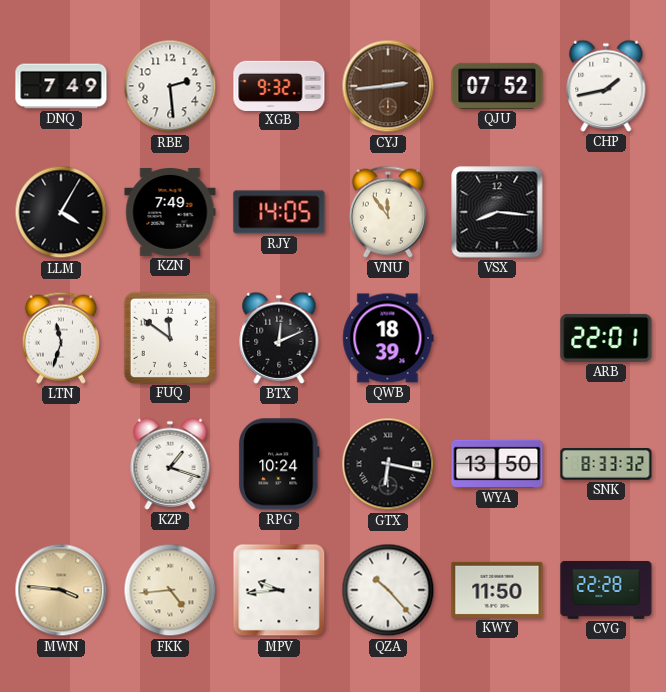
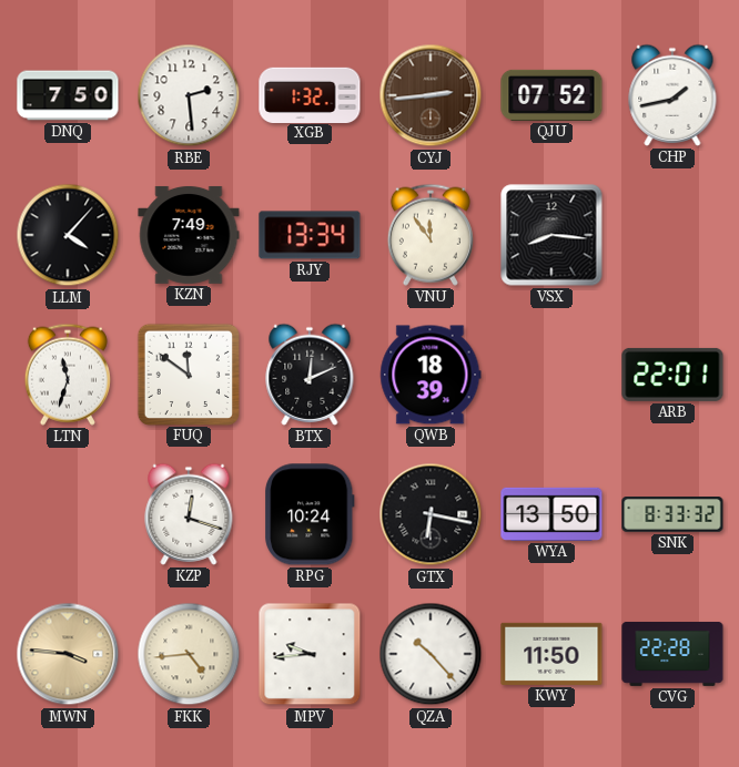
DNQ: 7:49 -> 7:50 (68, 95)
XGB: 9:32 -> 1:32 (310, 94)
LLM: 4:05 -> 4:07 (68, 235)
RJY: 14:05 -> 13:34 (310, 235)
KZP: 1:18 -> 12:18 (189, 514)
